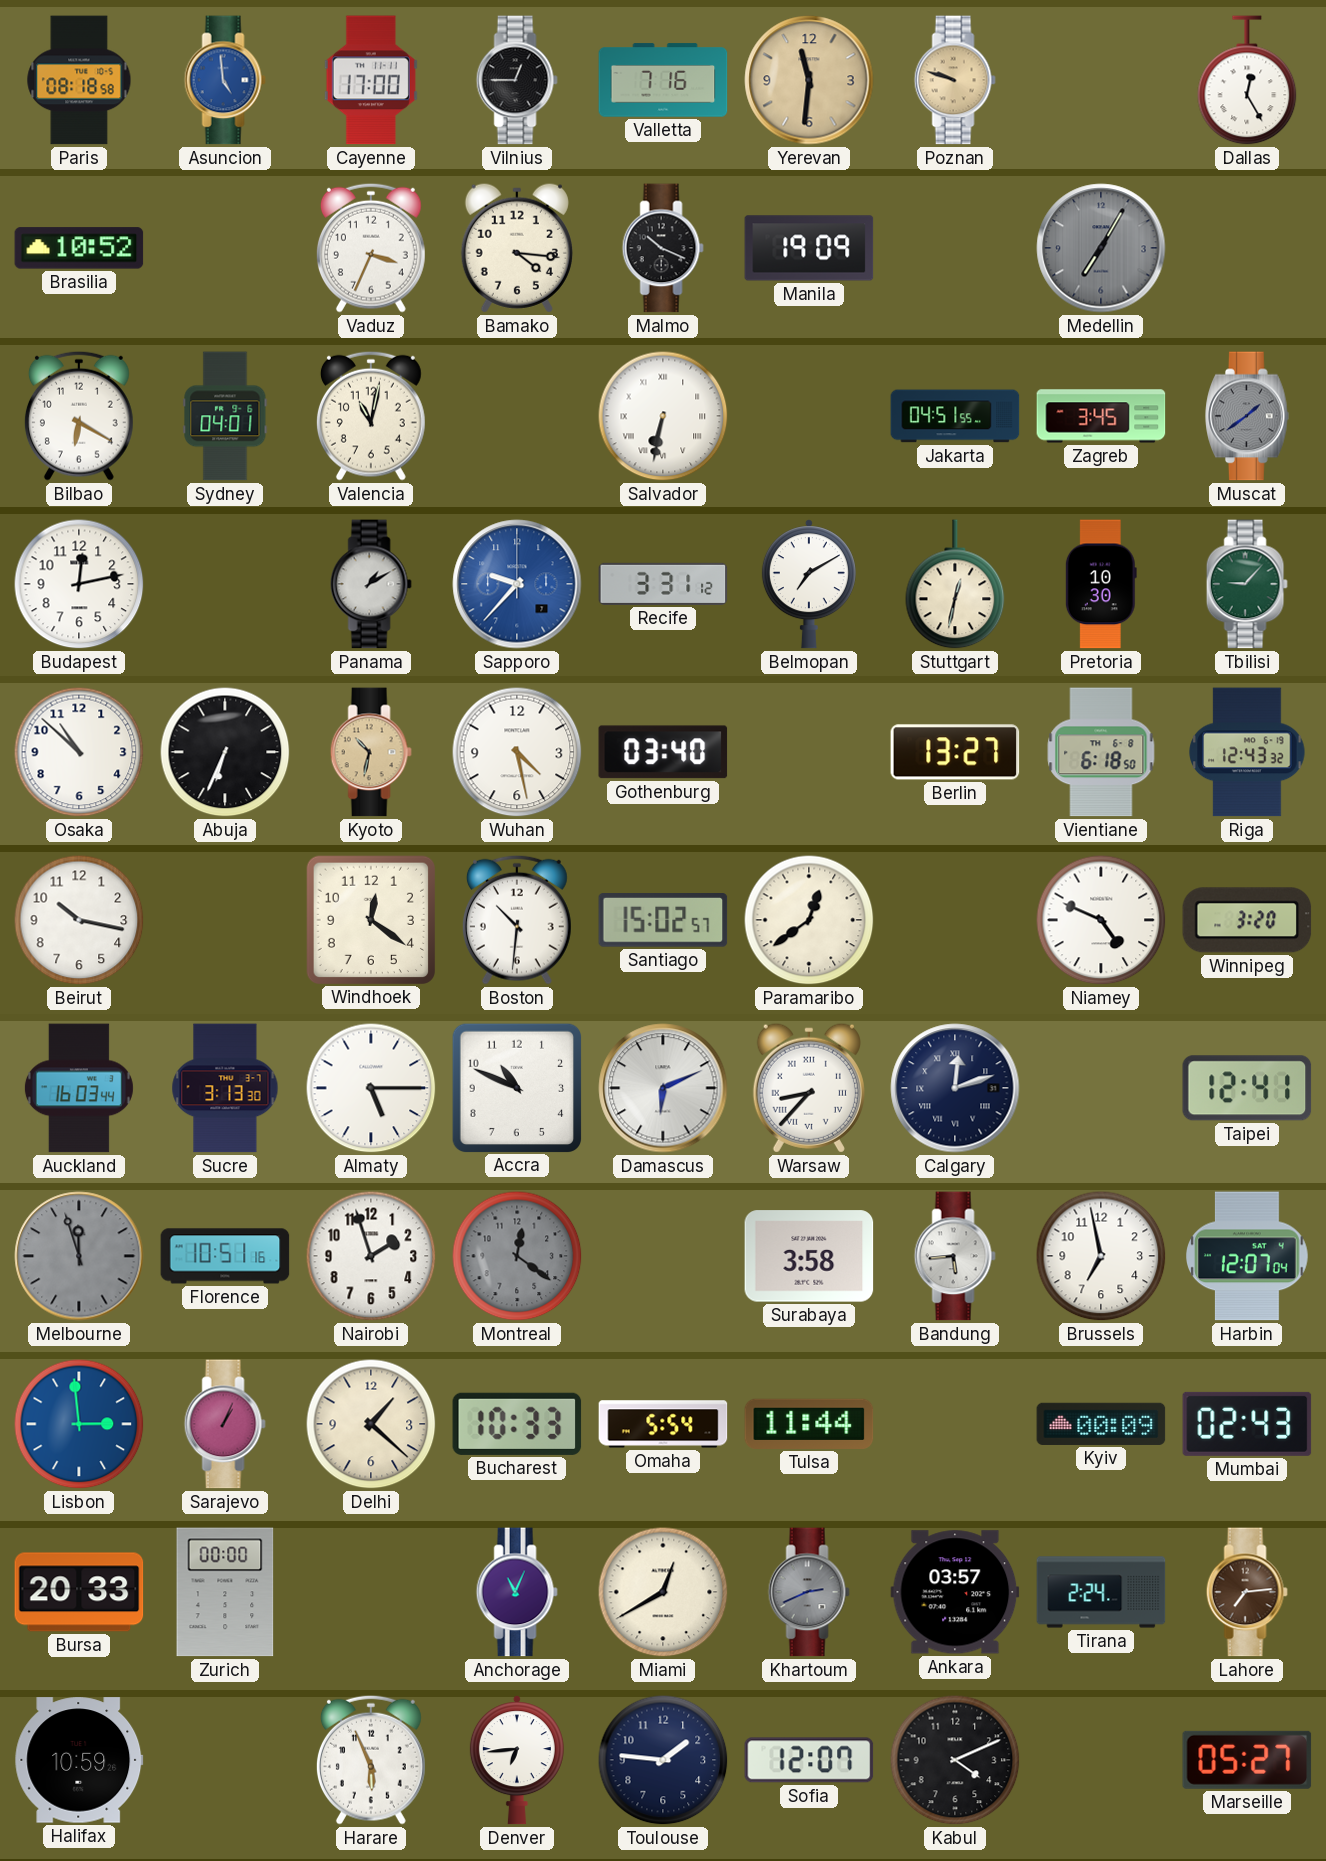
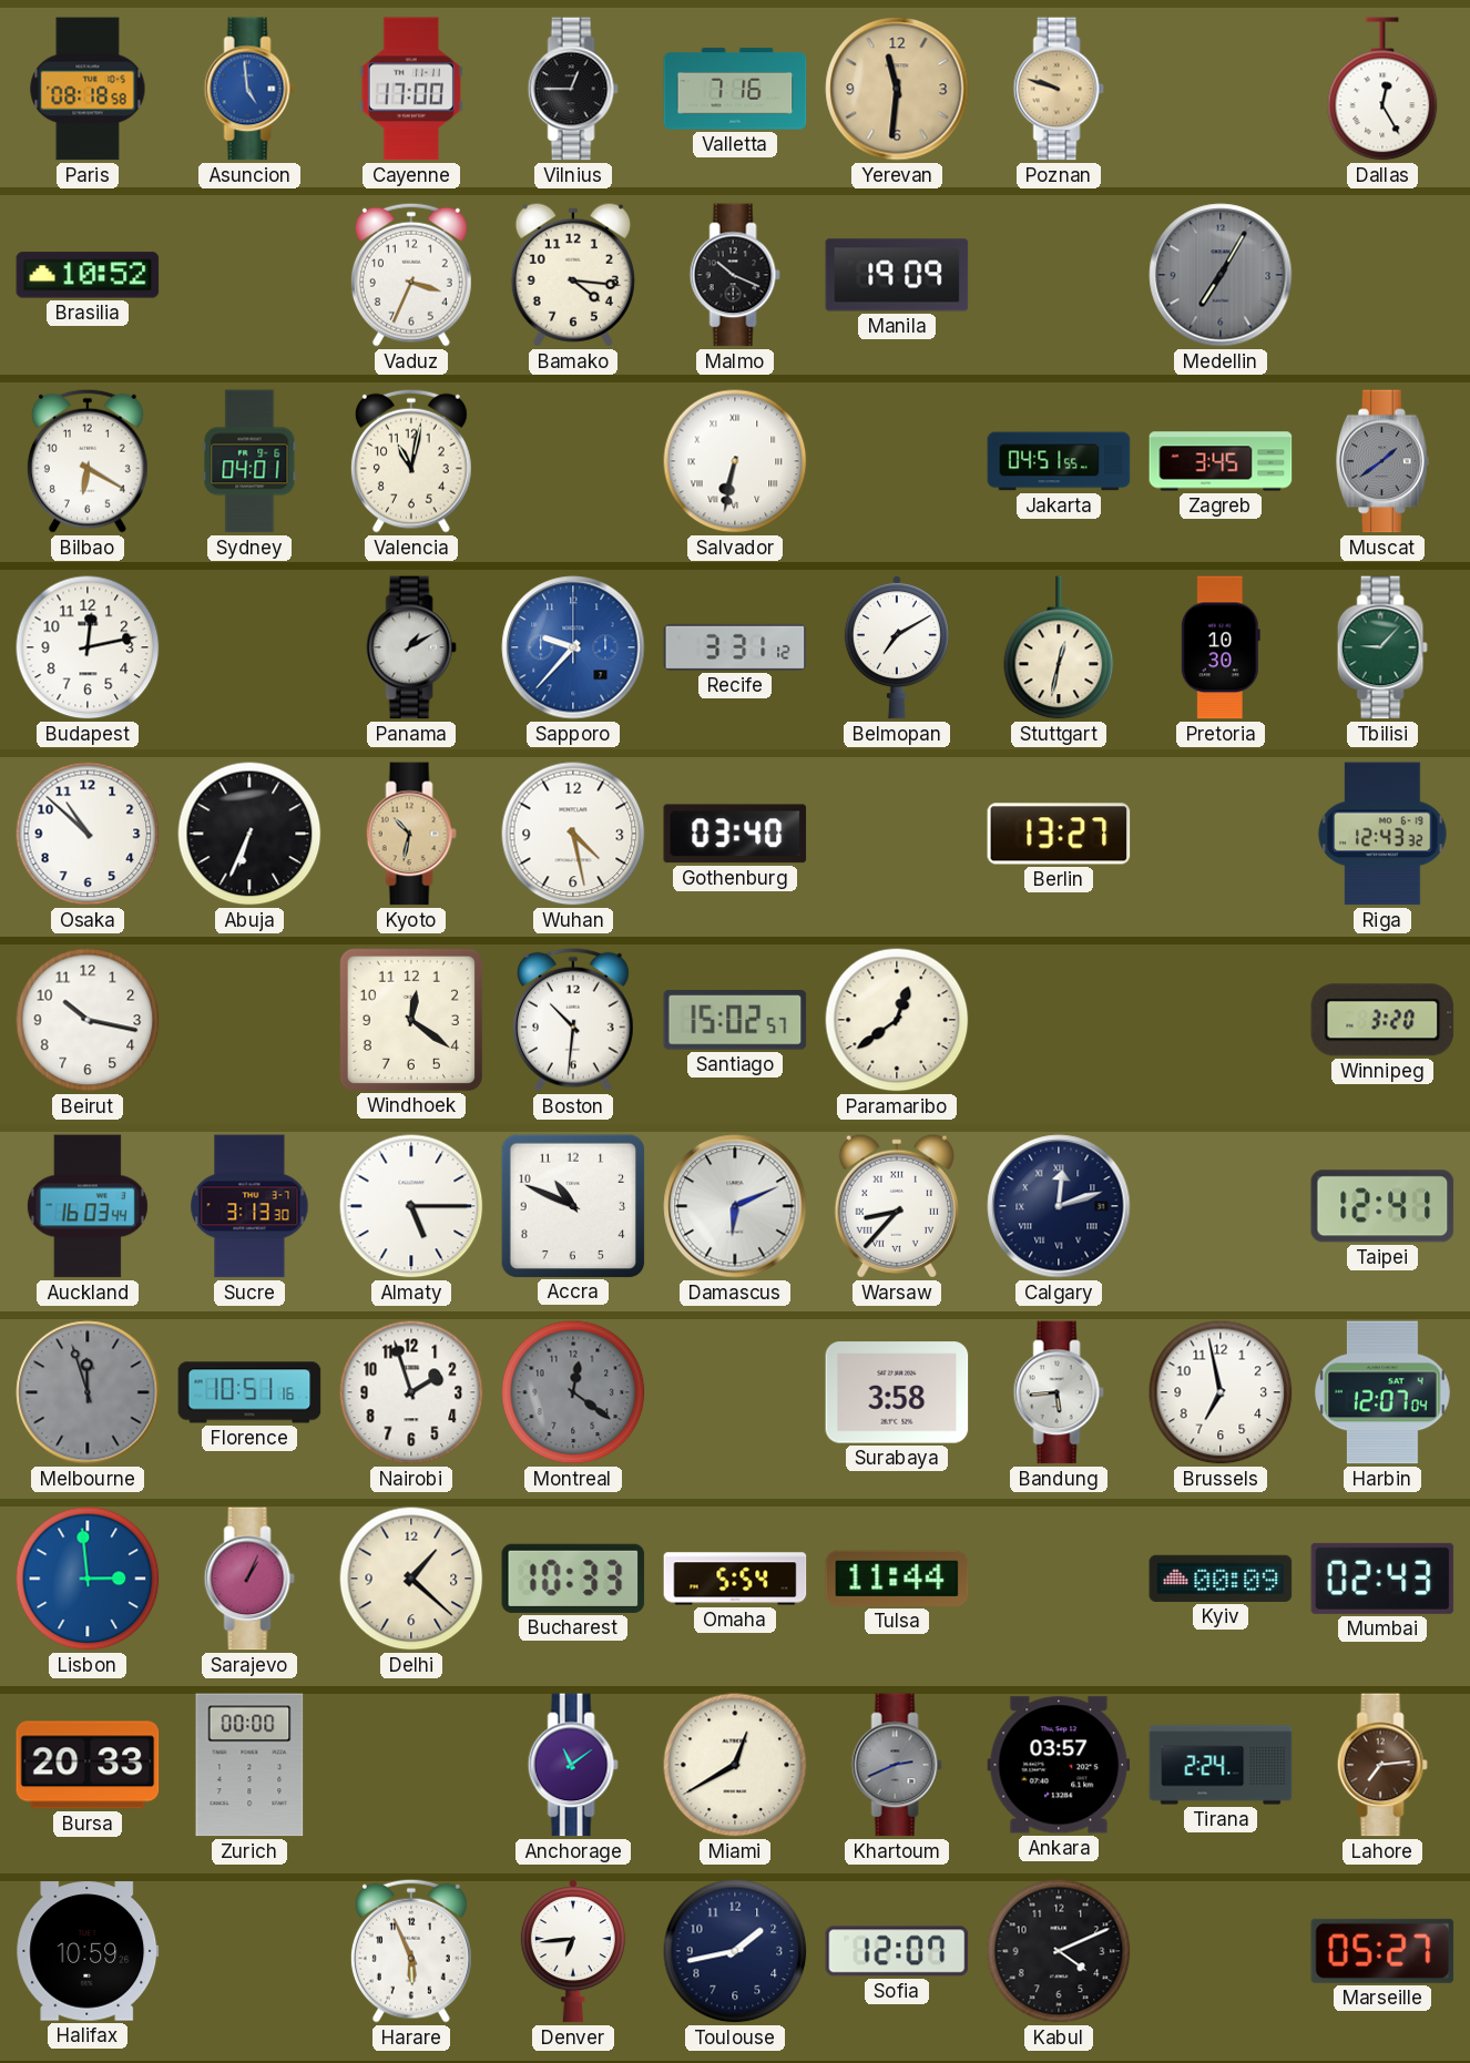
Vientiane: 6:18 -> none (1101, 752)
Niamey: 4:49 -> none (1101, 920)
Anchorage: 11:04 -> 11:09 (573, 1765)
Toulouse: 1:46 -> 1:43 (735, 1951)
